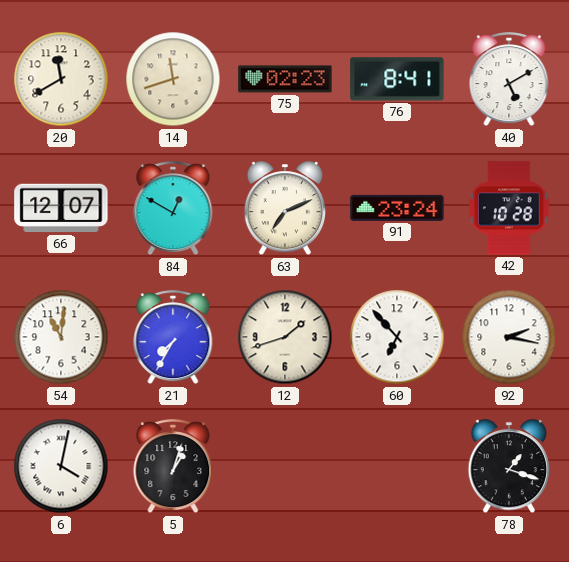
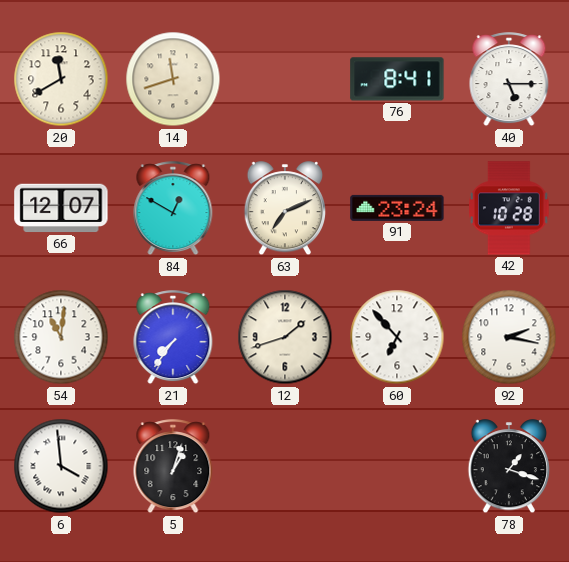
75: 02:23 -> none (285, 79)
40: 5:10 -> 5:15 (509, 80)
21: 7:35 -> 7:36 (173, 338)
6: 4:02 -> 3:59 (61, 466)
